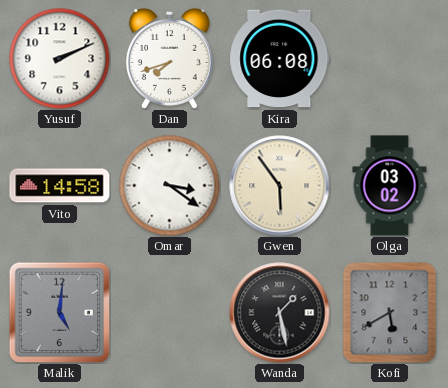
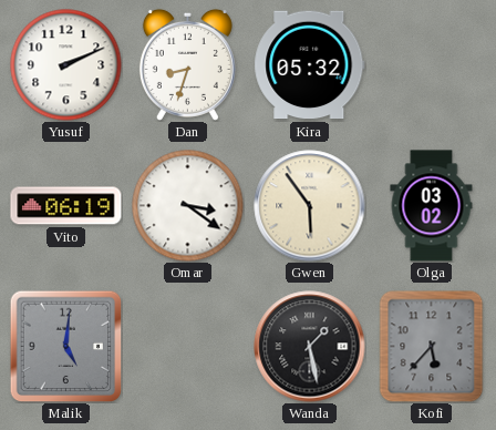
Dan: 7:42 -> 8:33 (187, 64)
Kira: 06:08 -> 05:32 (310, 65)
Vito: 14:58 -> 06:19 (66, 206)
Kofi: 5:40 -> 5:37 (432, 346)
